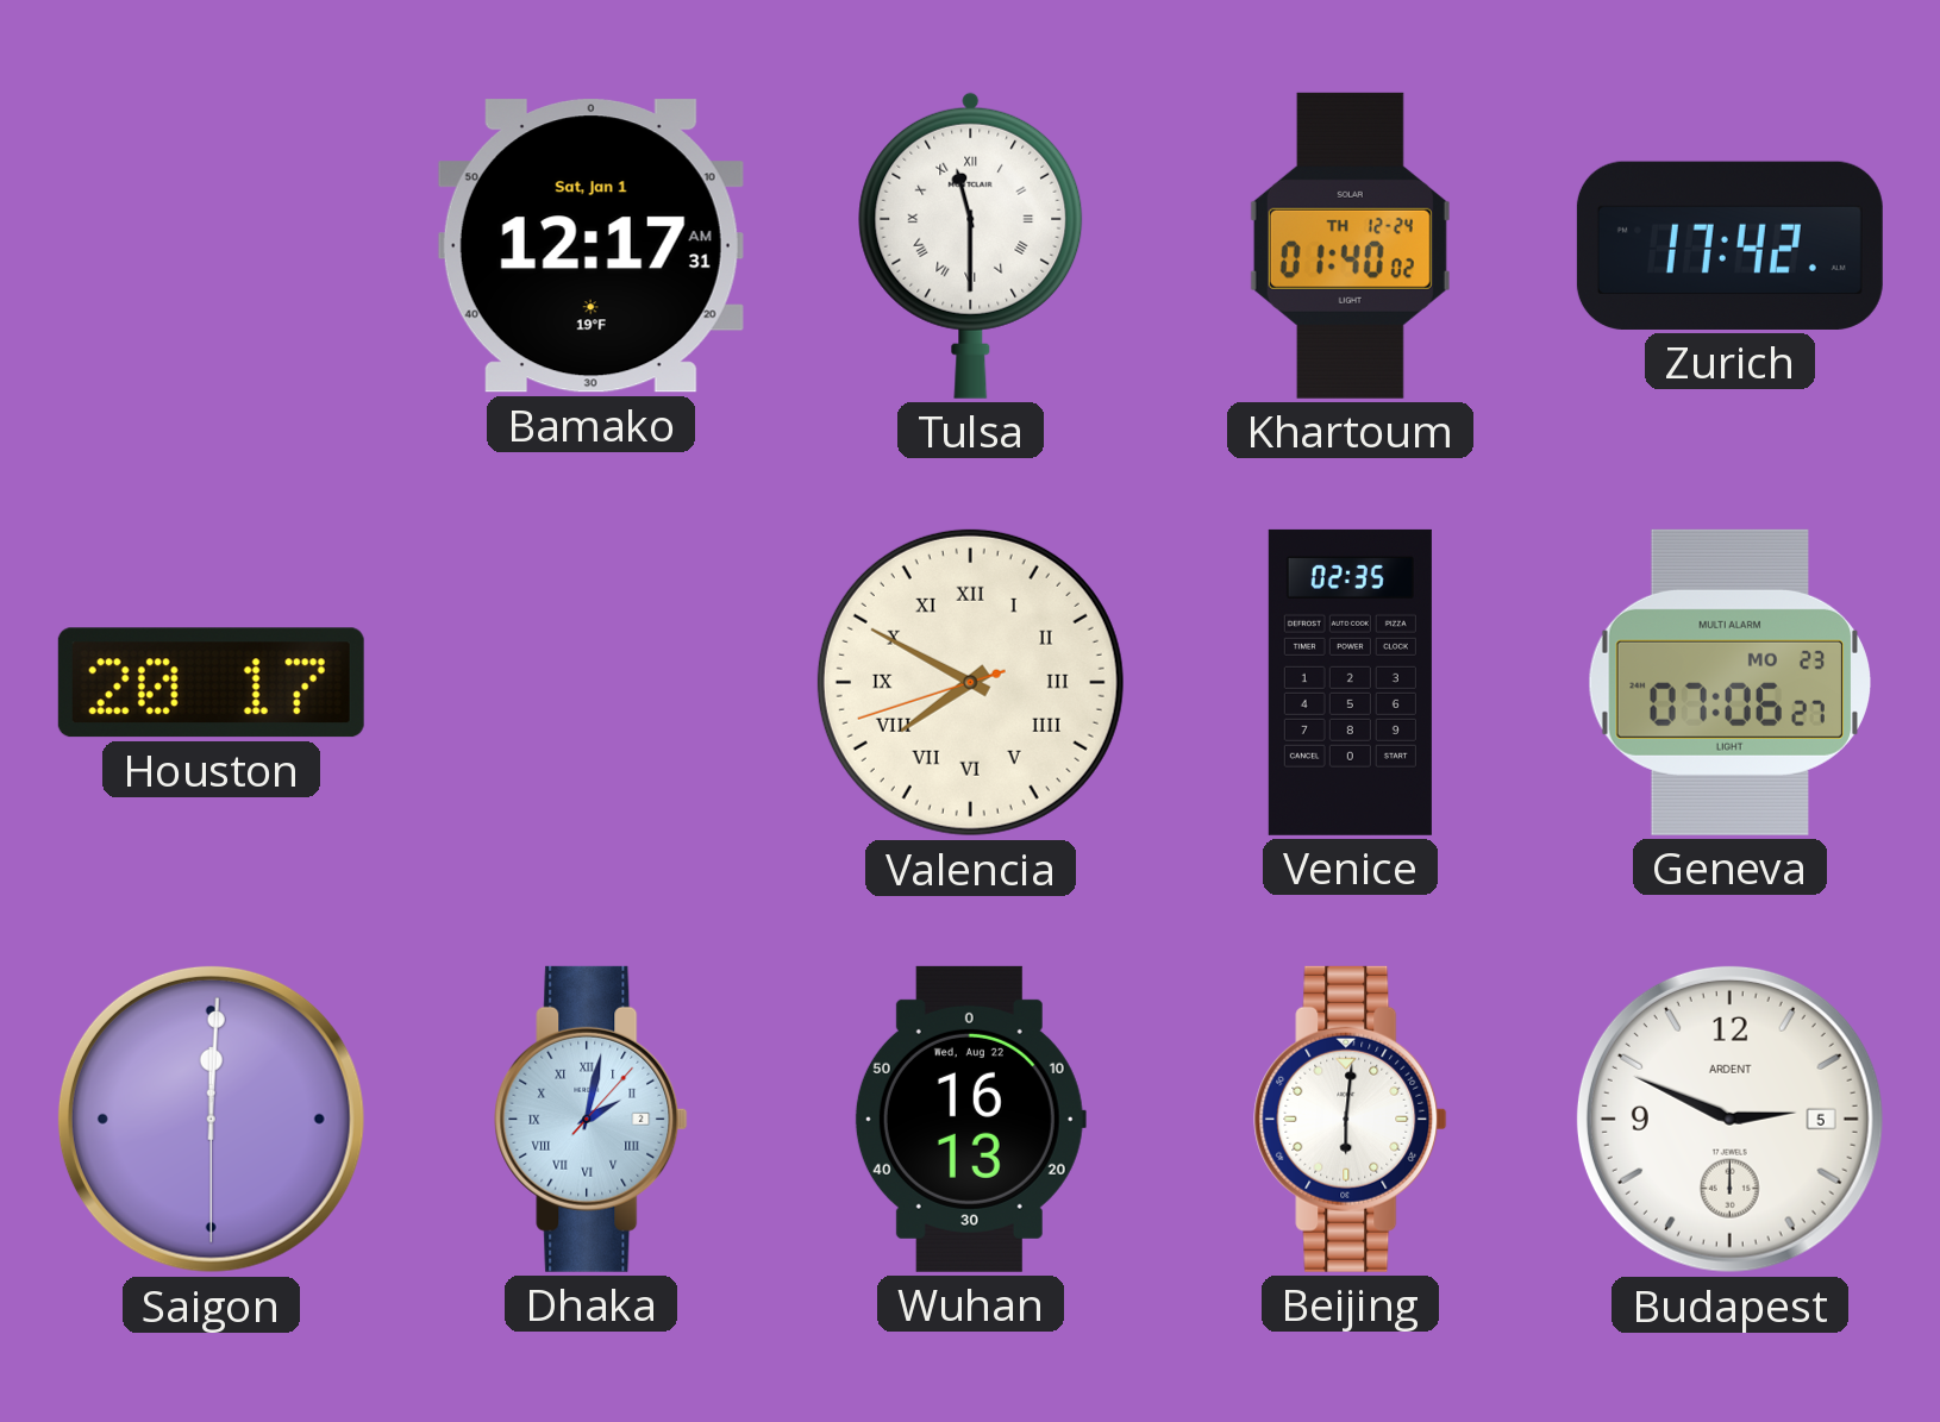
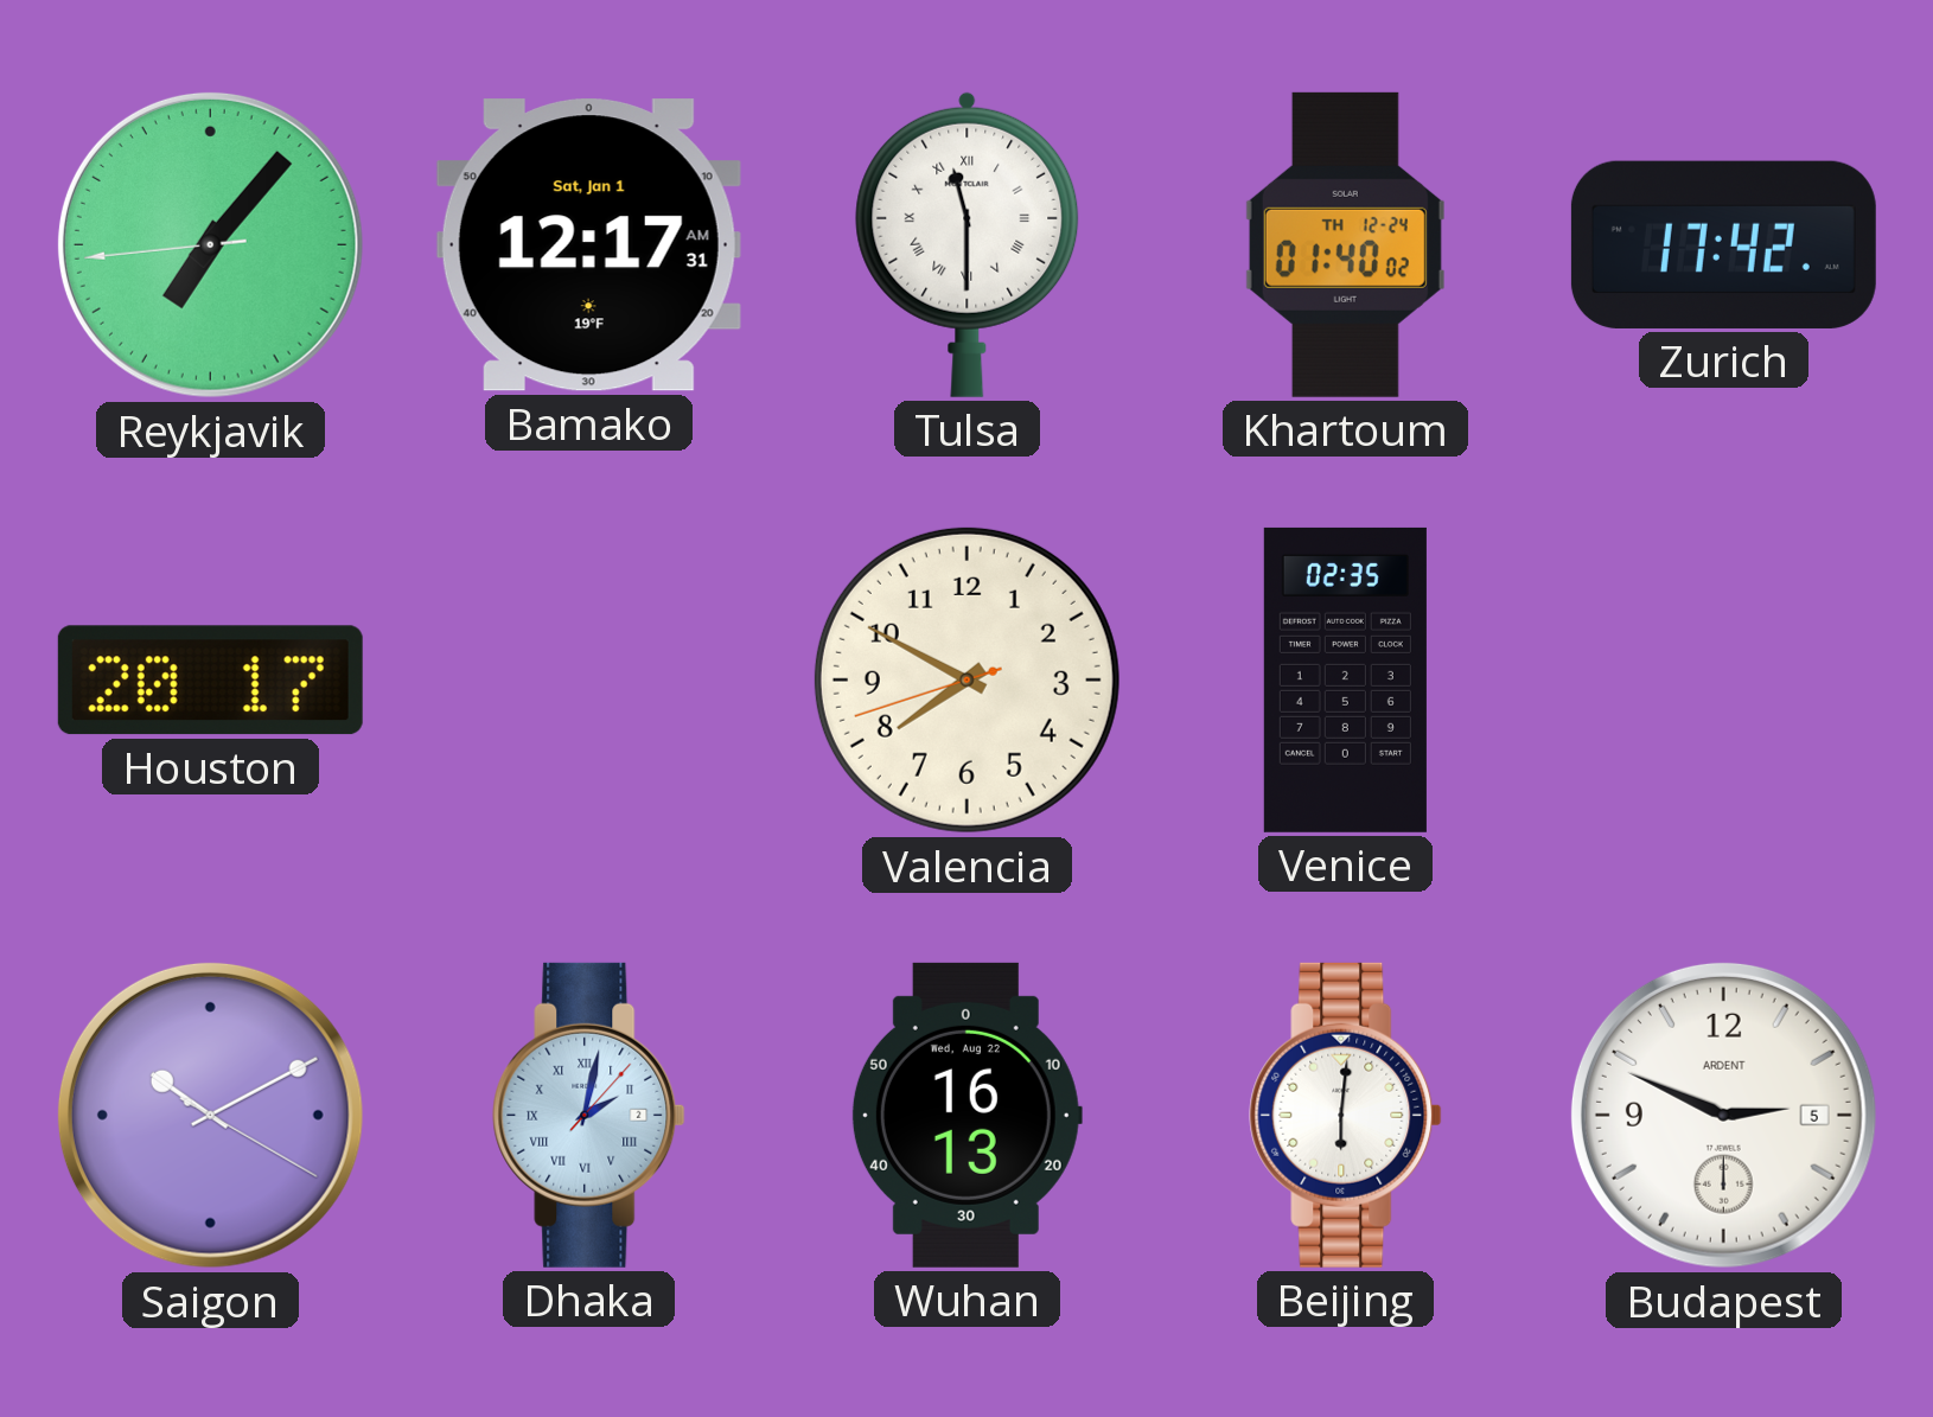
Reykjavik: none -> 7:06 (210, 244)
Valencia numerals: Roman -> Arabic (966, 679)
Geneva: 07:06 -> none (1729, 682)
Saigon: 12:00 -> 10:10 (210, 1115)
